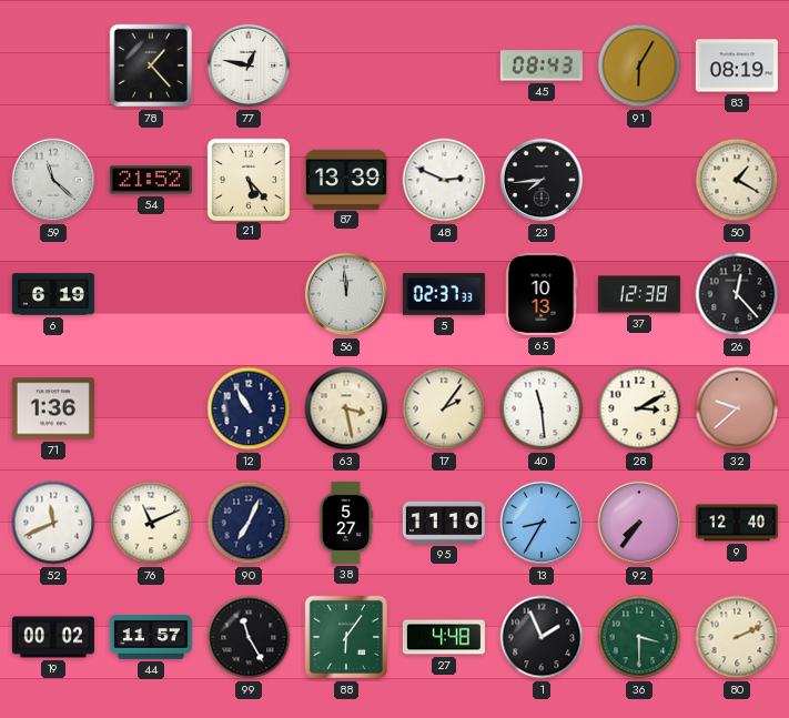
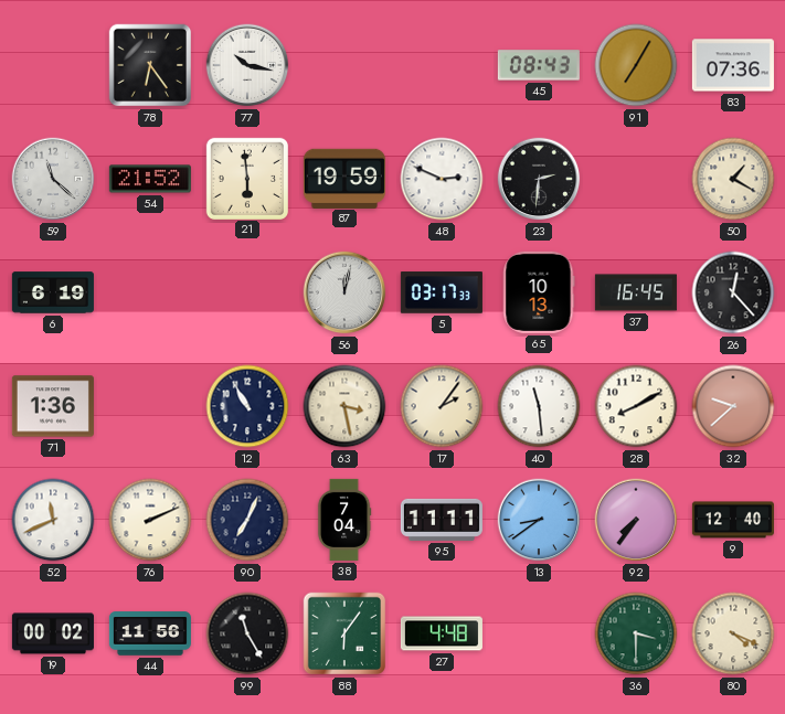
78: 1:23 -> 6:24 (150, 65)
77: 12:47 -> 10:17 (247, 65)
91: 6:05 -> 7:05 (636, 65)
83: 08:19 -> 07:36 (733, 65)
21: 5:23 -> 5:59 (246, 178)
87: 13:39 -> 19:59 (344, 178)
23: 7:44 -> 2:31 (539, 179)
56: 11:59 -> 12:02 (344, 292)
5: 02:37 -> 03:17 (442, 292)
37: 12:38 -> 16:45 (636, 292)
28: 3:10 -> 8:10 (636, 406)
76: 11:11 -> 2:11 (150, 520)
38: 5:27 -> 7:04 (344, 520)
95: 11:10 -> 11:11 (442, 520)
13: 8:35 -> 8:39 (539, 520)
44: 11:57 -> 11:56 (150, 633)
1: 1:56 -> none (542, 637)
80: 2:11 -> 4:19 (733, 633)
